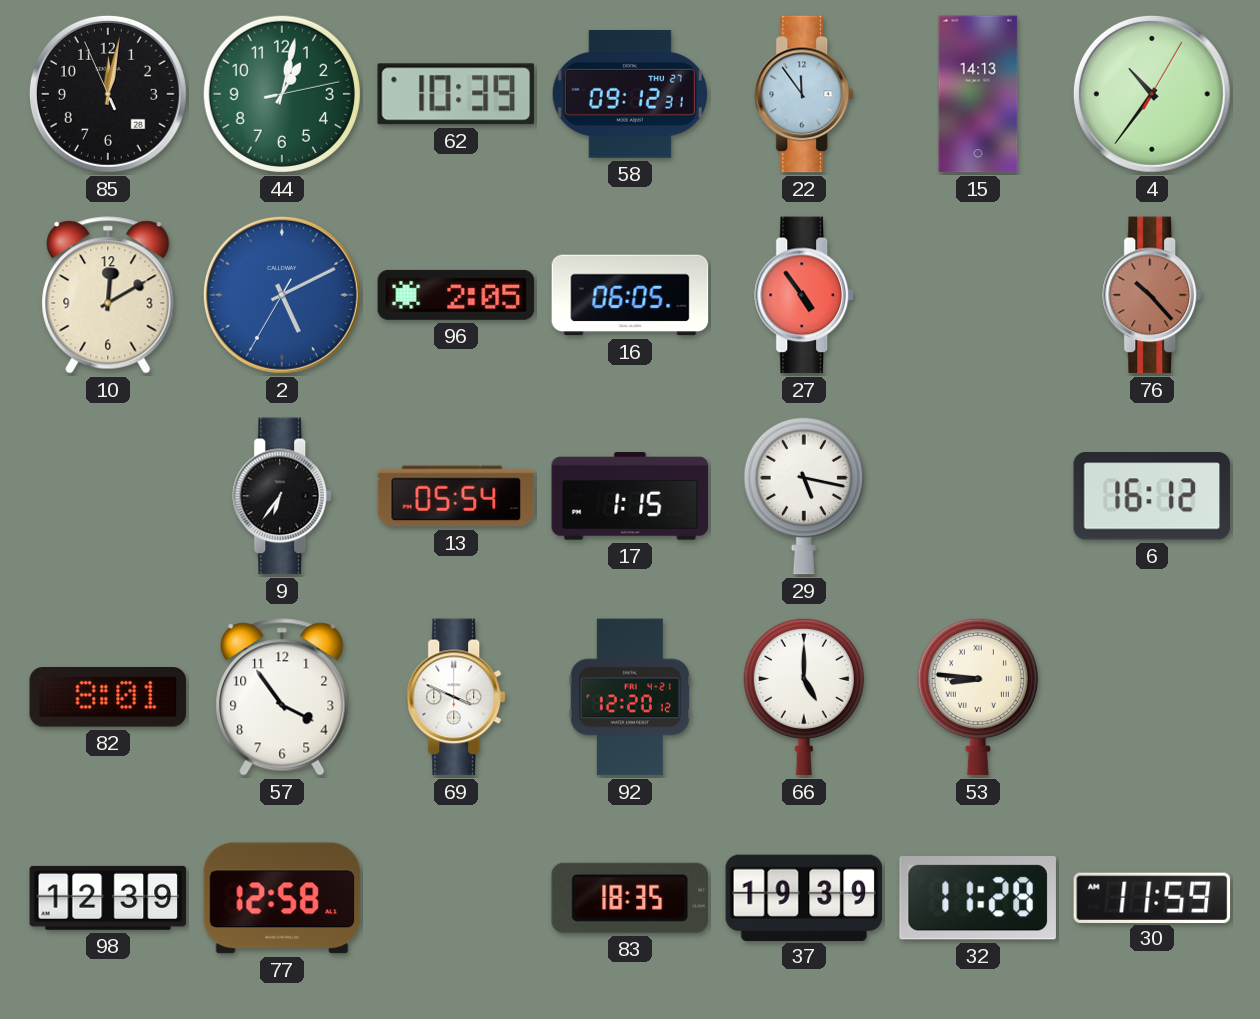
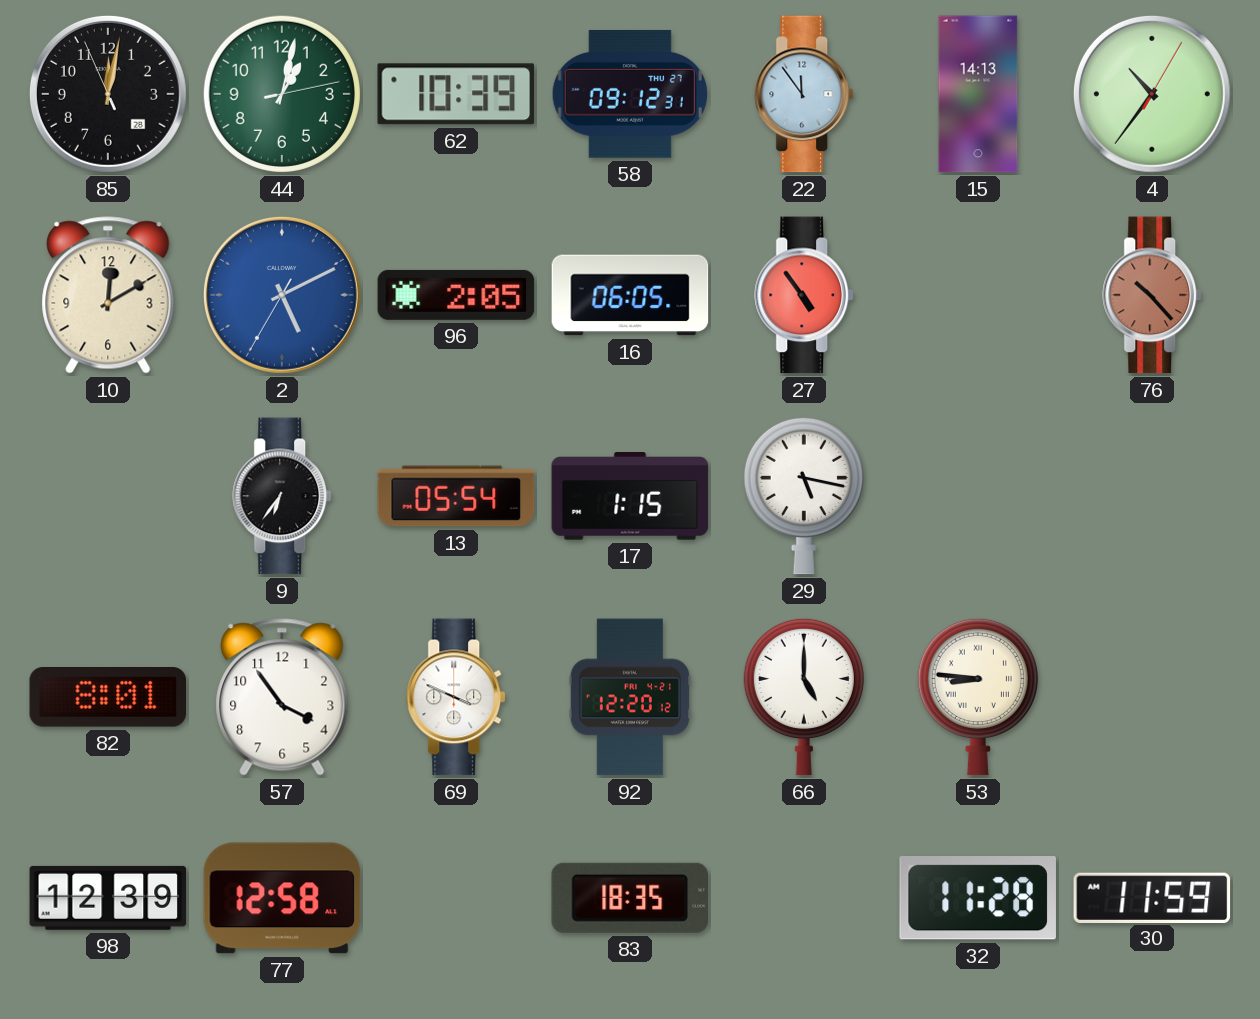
6: 16:12 -> none (1152, 496)
37: 19:39 -> none (804, 897)
